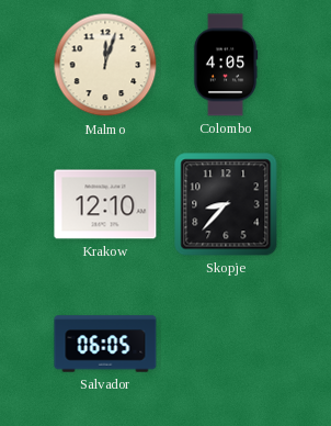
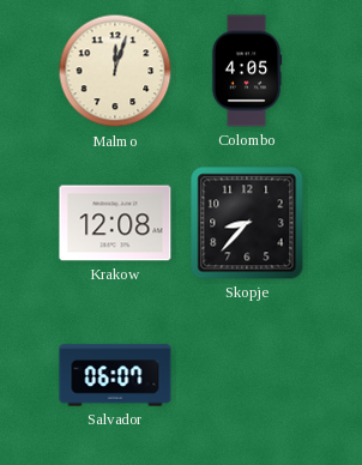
Krakow: 12:10 -> 12:08 (115, 223)
Salvador: 06:05 -> 06:07 (115, 375)
